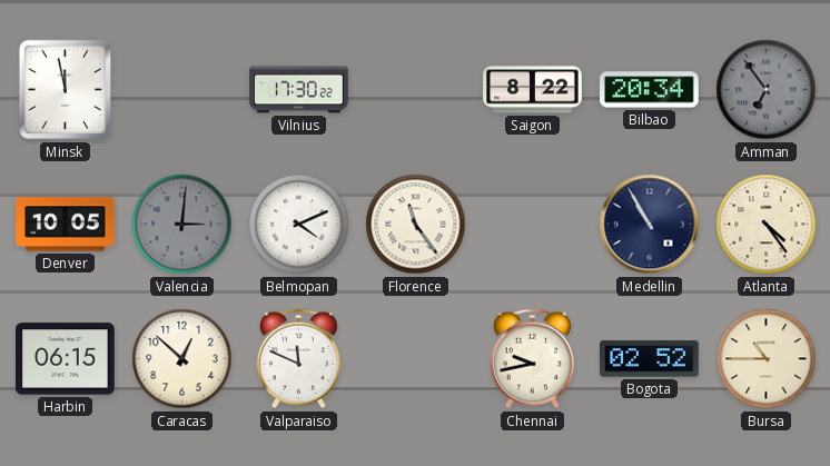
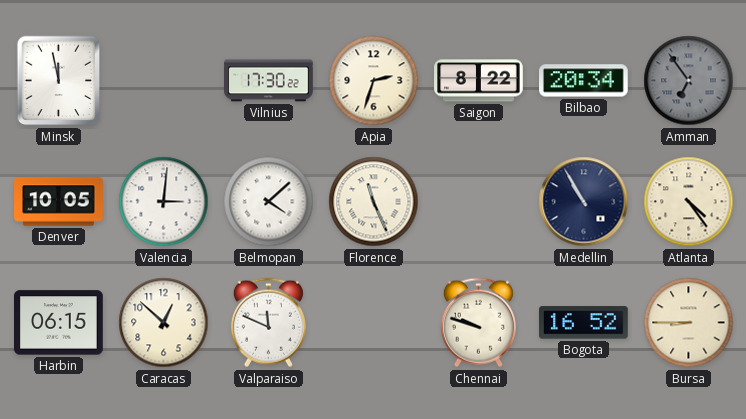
Apia: none -> 2:33 (374, 81)
Valencia dial: grey -> white (164, 202)
Belmopan: 4:11 -> 4:08 (269, 202)
Florence: 11:24 -> 11:26 (374, 202)
Chennai: 9:43 -> 9:48 (478, 323)
Bogota: 02:52 -> 16:52 (584, 323)
Bursa: 10:45 -> 8:45 (689, 323)
